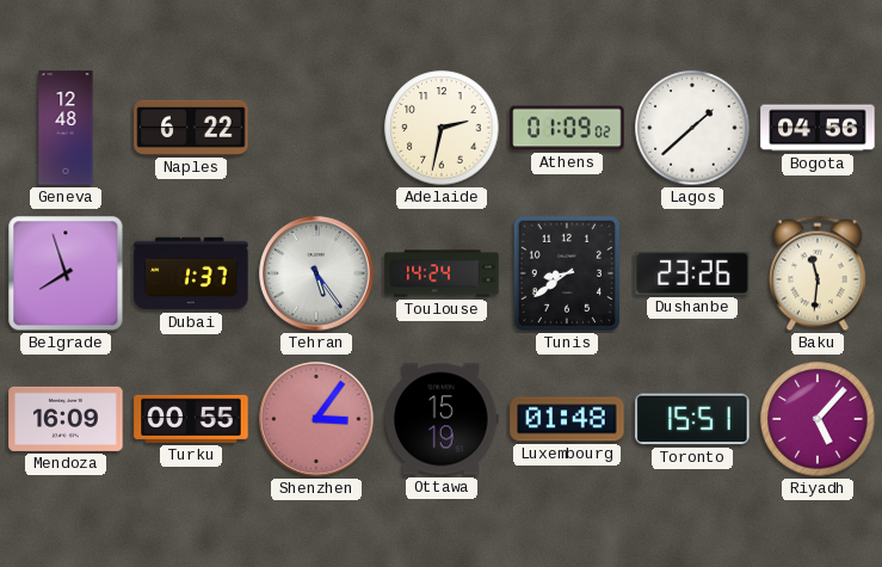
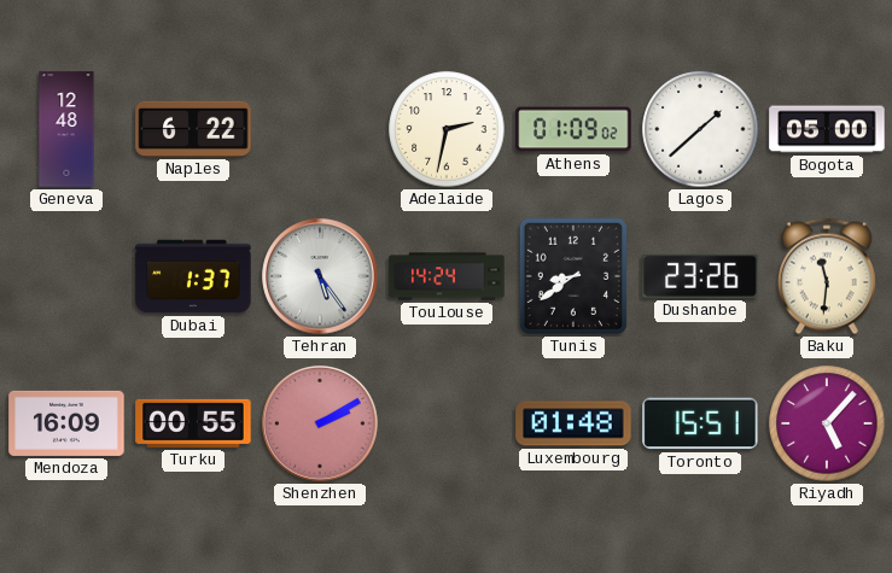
Bogota: 04:56 -> 05:00 (827, 129)
Belgrade: 7:57 -> none (66, 273)
Shenzhen: 3:06 -> 2:10 (320, 423)
Ottawa: 15:19 -> none (442, 419)
